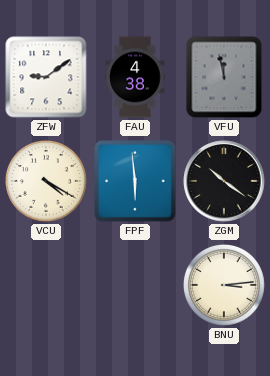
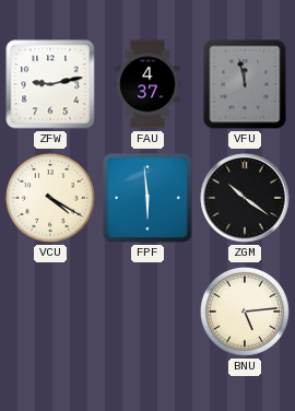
ZFW: 9:09 -> 9:13 (50, 84)
FAU: 4:38 -> 4:37 (147, 84)
BNU: 3:14 -> 5:14 (245, 312)
